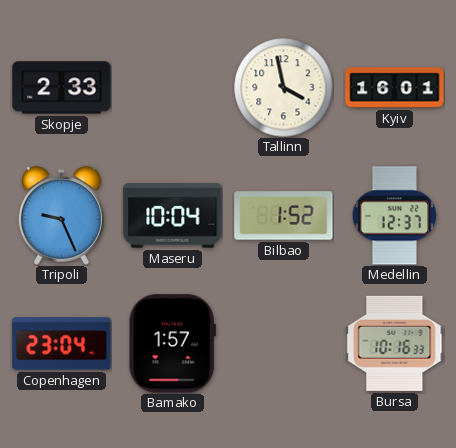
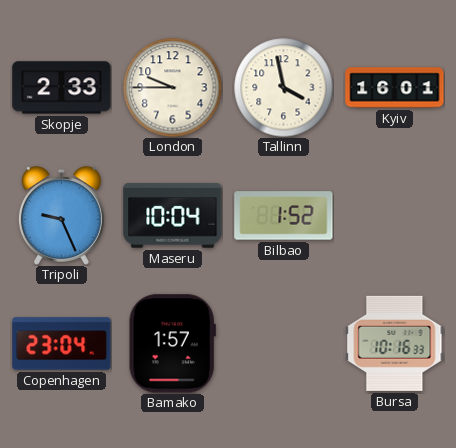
London: none -> 9:45 (173, 88)
Medellin: 12:37 -> none (395, 216)
